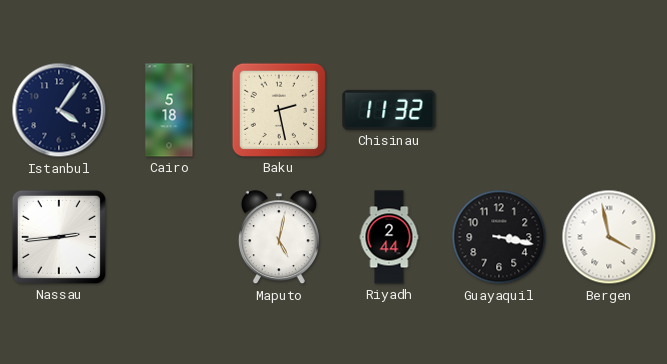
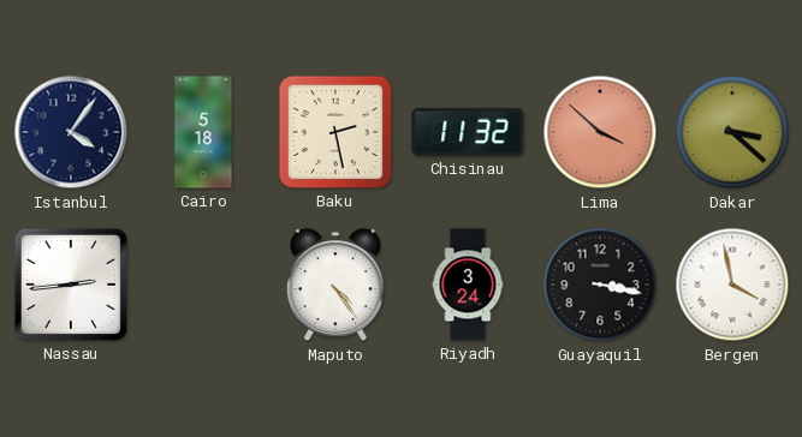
Lima: none -> 3:52 (600, 132)
Dakar: none -> 3:22 (732, 132)
Maputo: 5:02 -> 4:24 (335, 286)
Riyadh: 2:44 -> 3:24 (468, 285)
